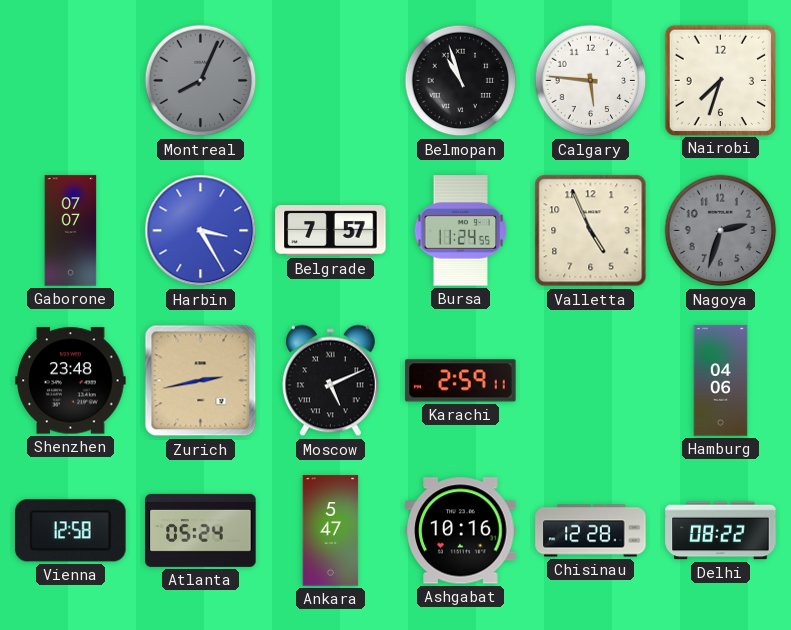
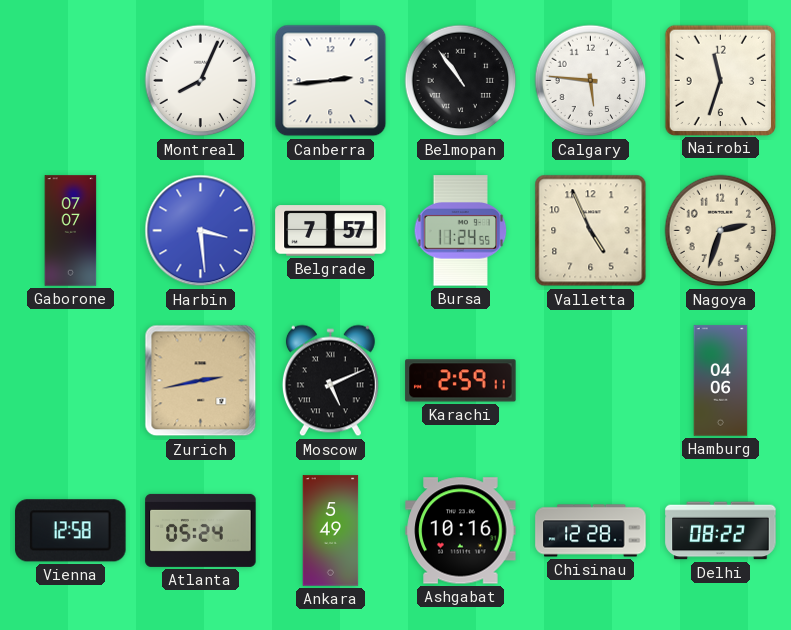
Montreal dial: grey -> white (201, 81)
Canberra: none -> 2:44 (331, 81)
Belmopan: 10:57 -> 10:54 (461, 81)
Nairobi: 7:33 -> 11:33 (720, 80)
Harbin: 3:25 -> 3:29 (201, 231)
Nagoya dial: grey -> cream (721, 231)
Shenzhen: 23:48 -> none (71, 381)
Ankara: 5:47 -> 5:49 (331, 531)
